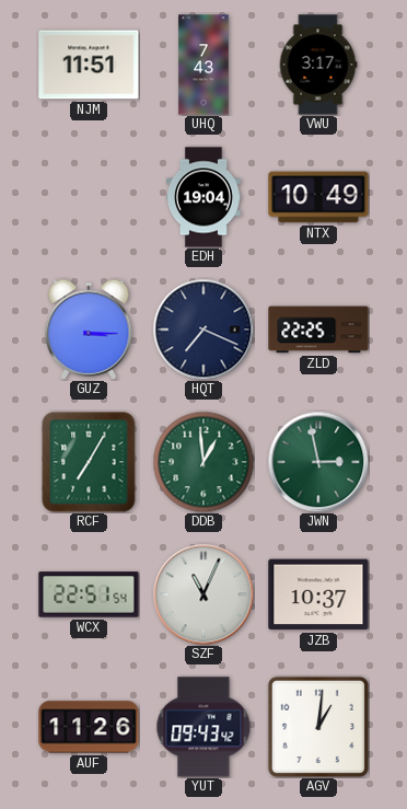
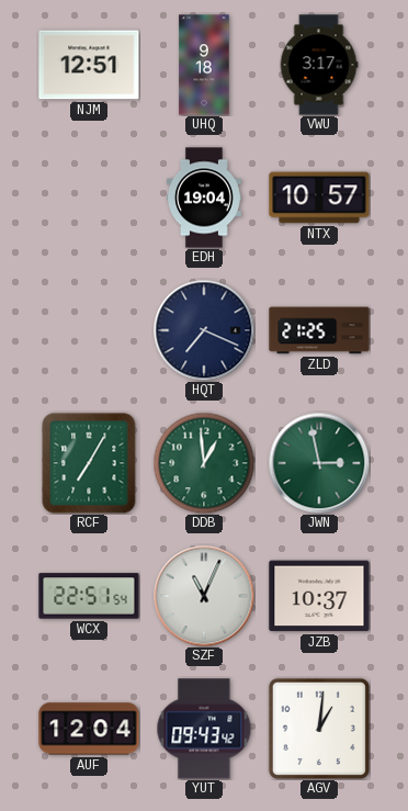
NJM: 11:51 -> 12:51 (89, 65)
UHQ: 7:43 -> 9:18 (204, 65)
NTX: 10:49 -> 10:57 (319, 198)
GUZ: 3:15 -> none (89, 330)
ZLD: 22:25 -> 21:25 (319, 330)
AUF: 11:26 -> 12:04 (89, 729)
